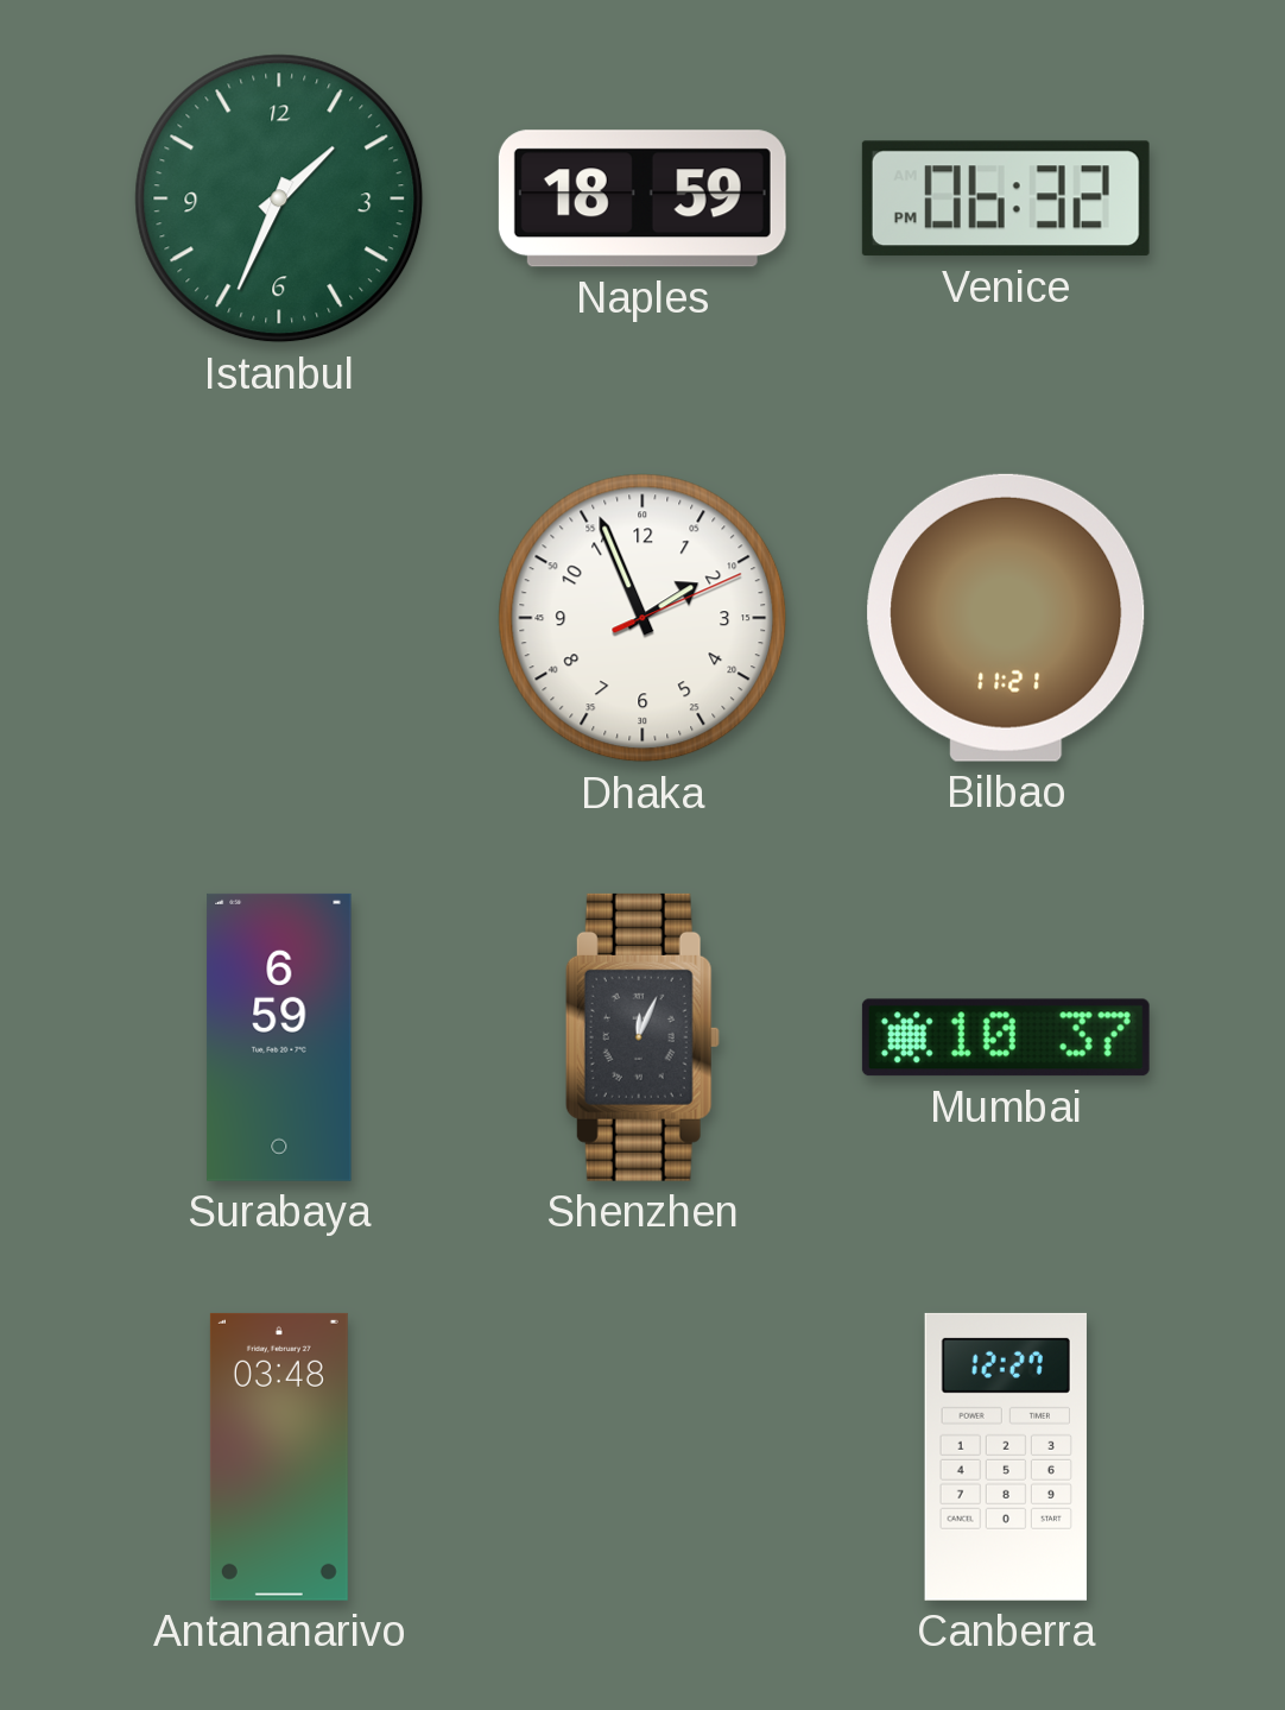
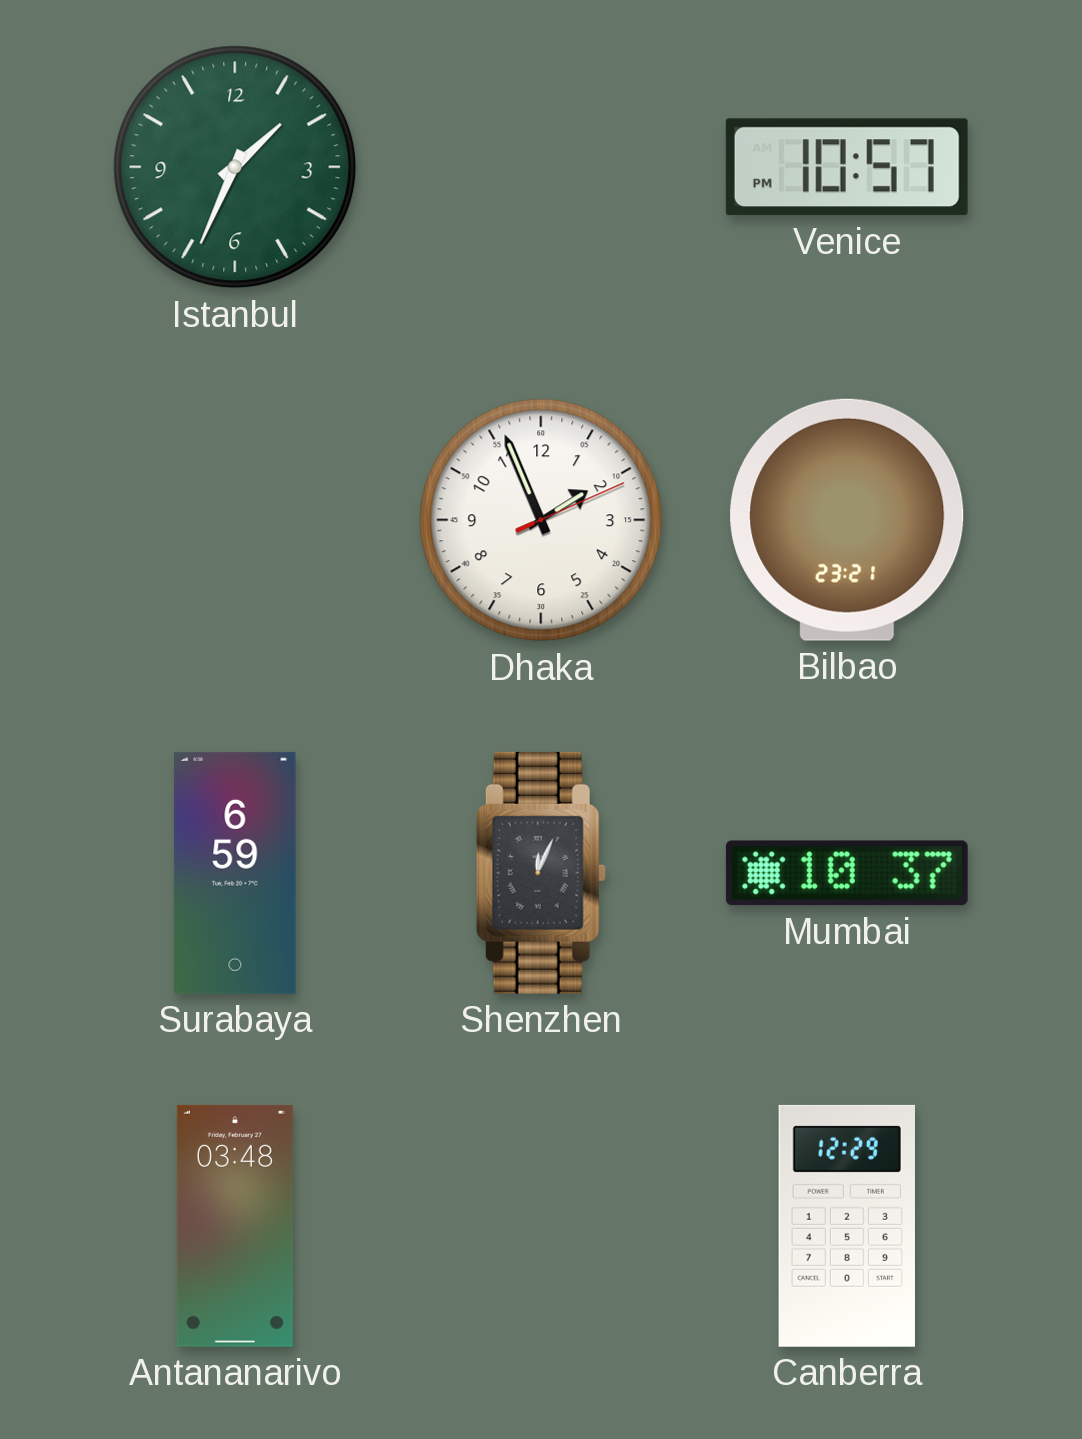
Naples: 18:59 -> none (642, 198)
Venice: 06:32 -> 10:57 (847, 167)
Bilbao: 11:21 -> 23:21 (847, 520)
Canberra: 12:27 -> 12:29 (847, 1226)
